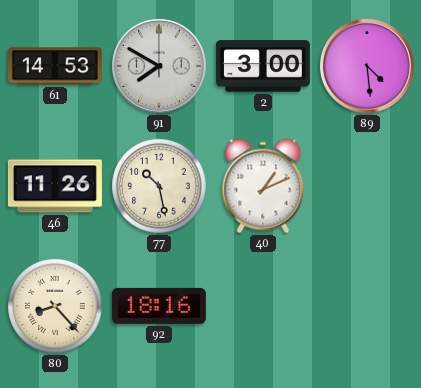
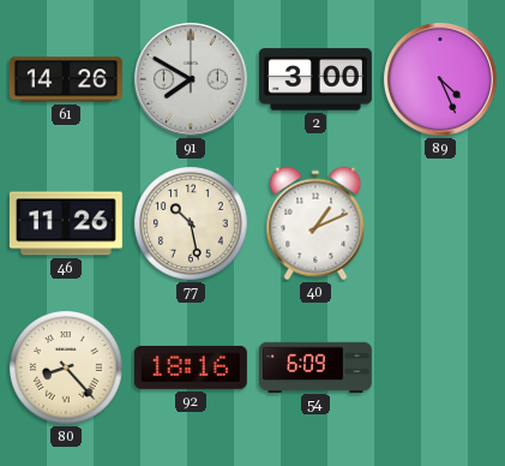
61: 14:53 -> 14:26 (66, 79)
89: 4:29 -> 4:26 (440, 79)
54: none -> 6:09 (315, 366)
